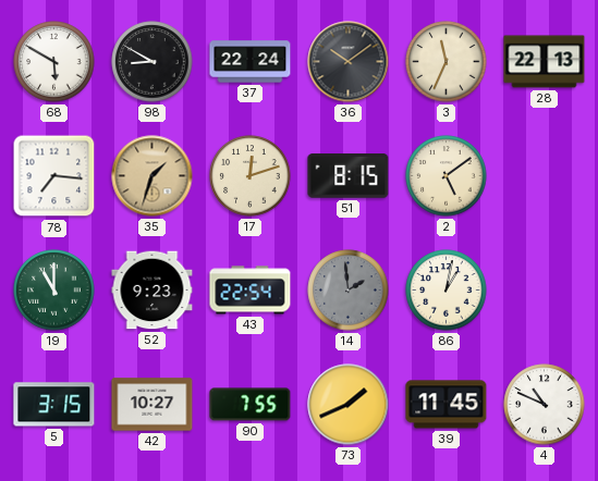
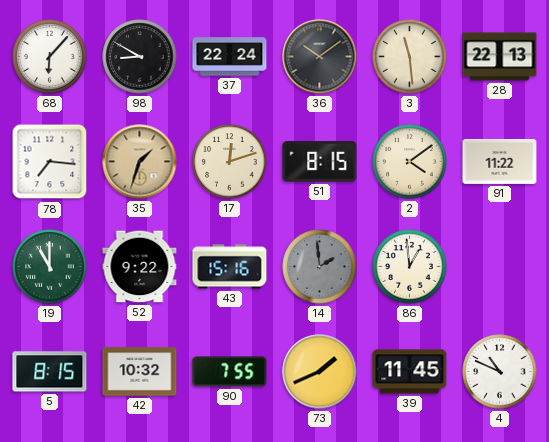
68: 5:50 -> 6:07 (50, 57)
3: 11:34 -> 11:29 (410, 57)
2: 5:09 -> 4:09 (410, 162)
91: none -> 11:22 (500, 161)
52: 9:23 -> 9:22 (140, 267)
43: 22:54 -> 15:16 (230, 267)
86: 1:02 -> 12:59 (410, 267)
5: 3:15 -> 8:15 (50, 372)
42: 10:27 -> 10:32 (140, 372)
